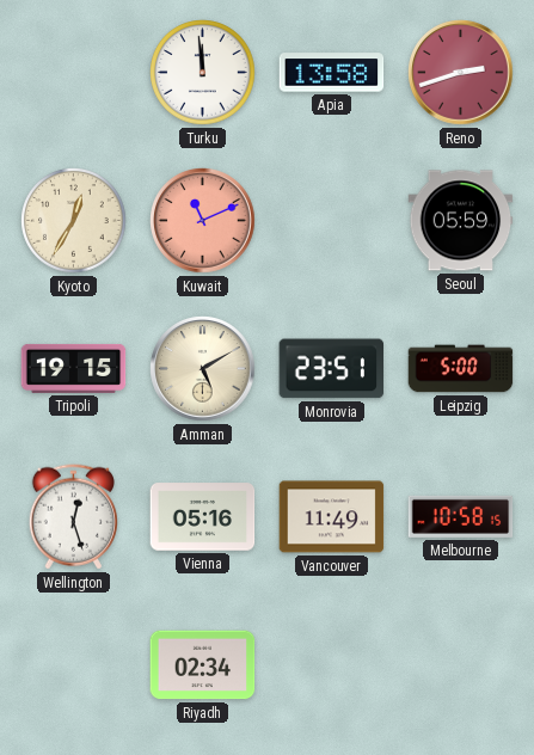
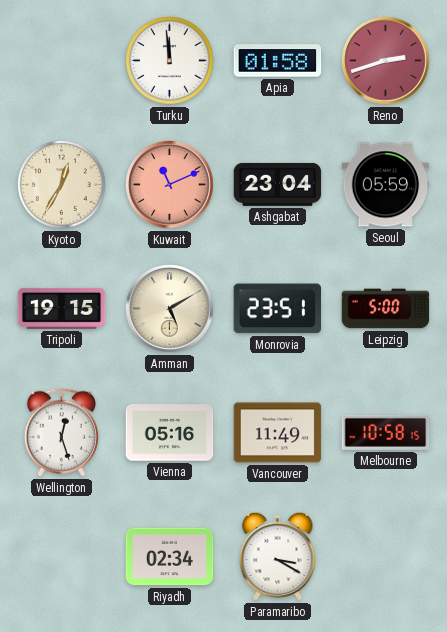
Apia: 13:58 -> 01:58 (278, 61)
Ashgabat: none -> 23:04 (278, 184)
Paramaribo: none -> 3:20 (278, 556)
